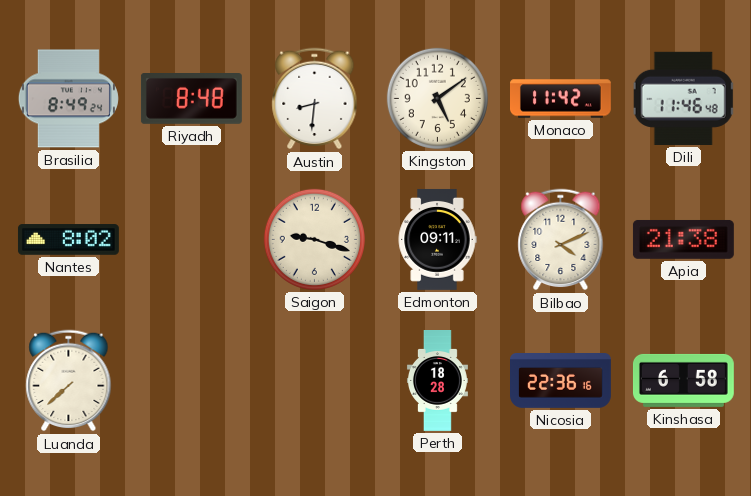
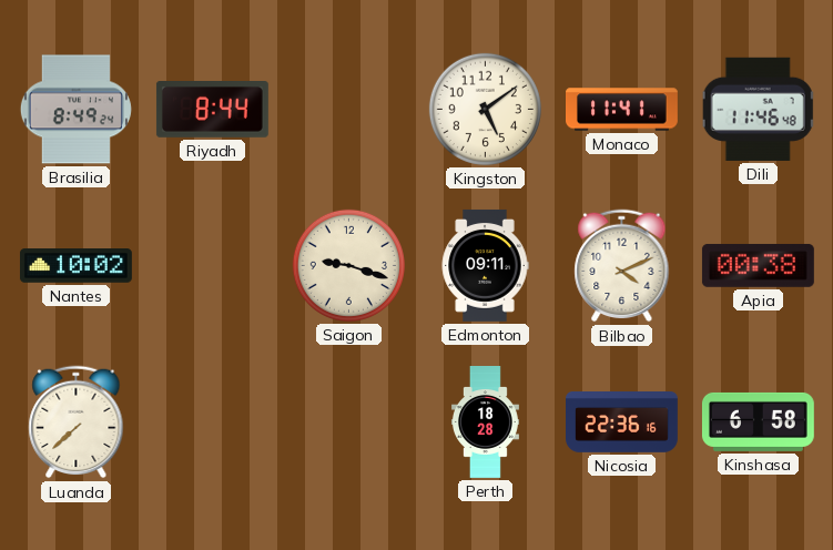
Riyadh: 8:48 -> 8:44 (212, 110)
Austin: 8:31 -> none (315, 99)
Monaco: 11:42 -> 11:41 (622, 110)
Nantes: 8:02 -> 10:02 (75, 266)
Apia: 21:38 -> 00:38 (758, 265)
